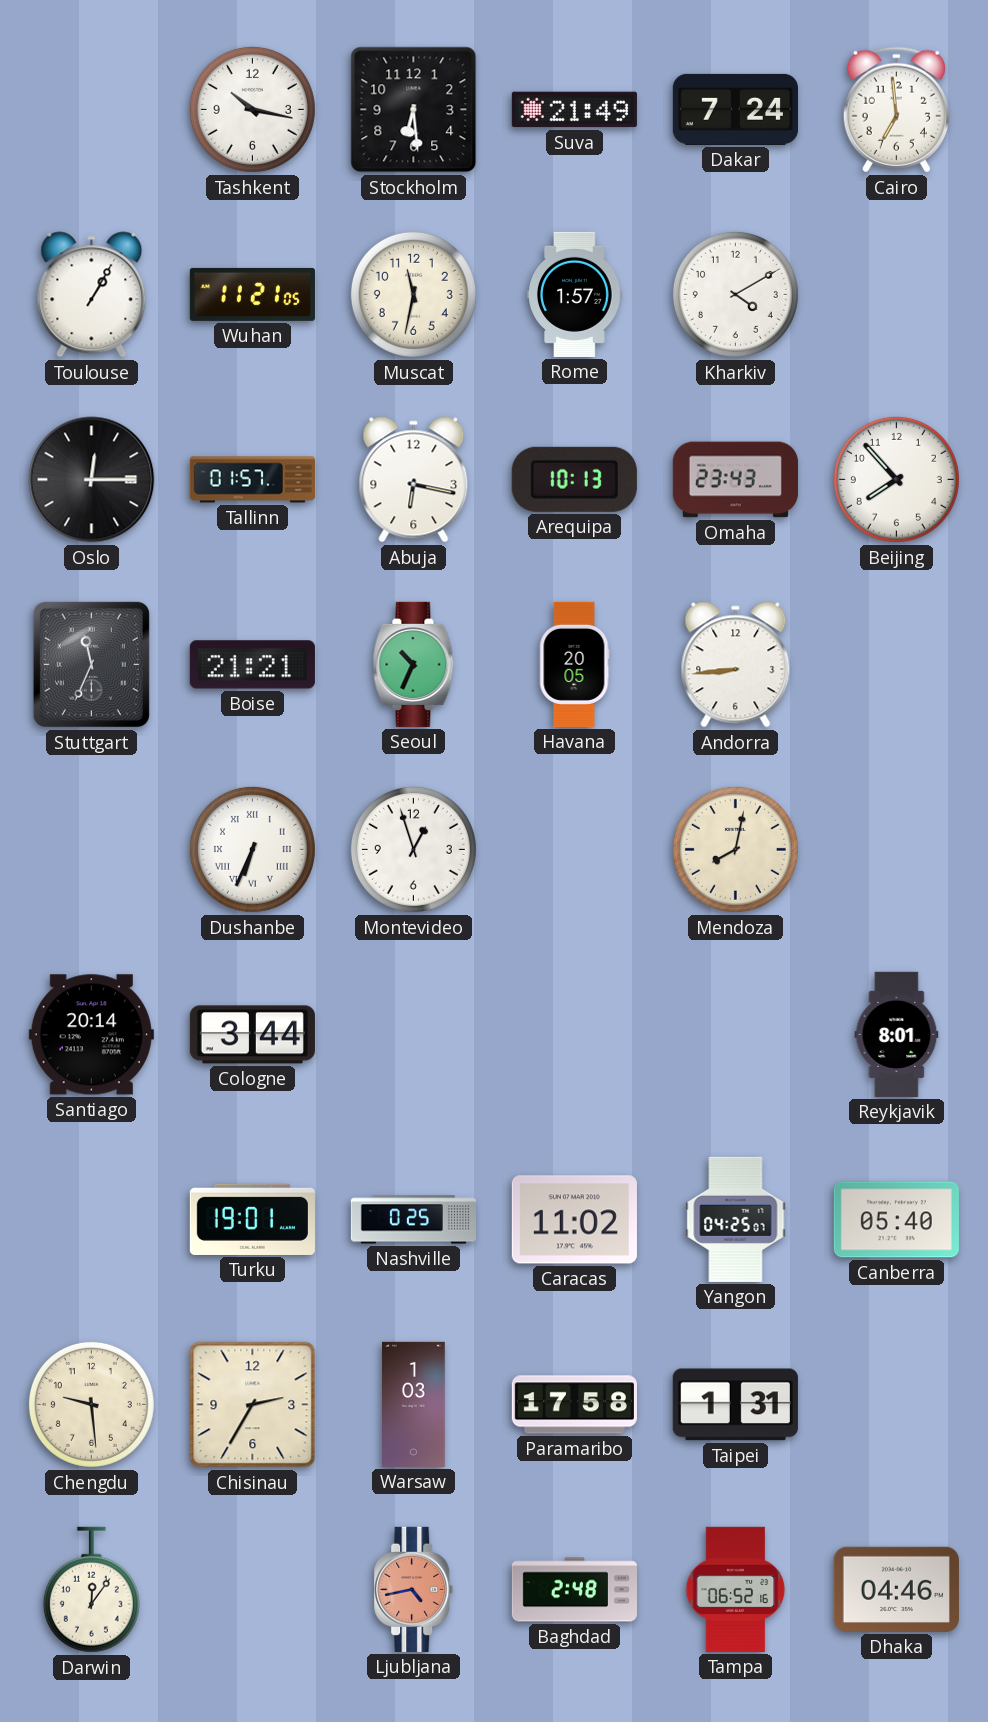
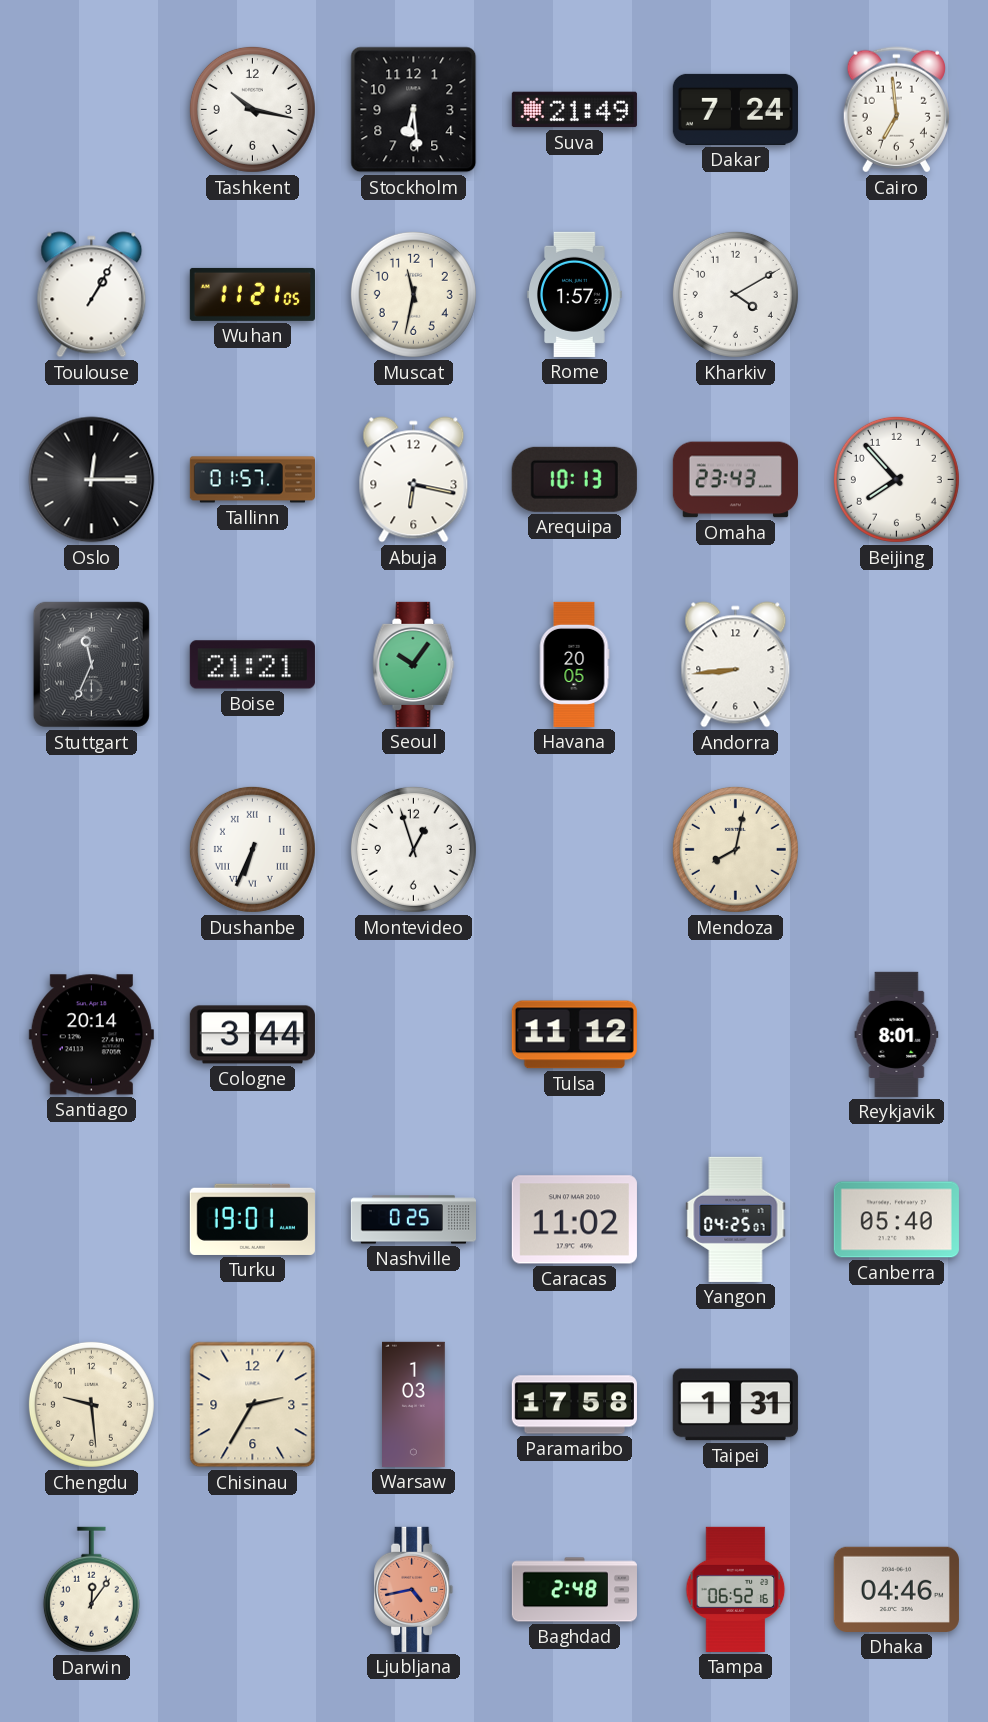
Seoul: 10:34 -> 10:06 (414, 664)
Tulsa: none -> 11:12 (574, 1035)
